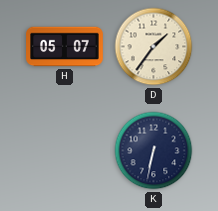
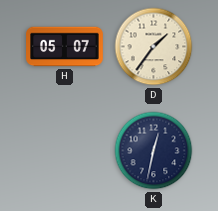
K: 6:32 -> 12:32 (154, 151)
